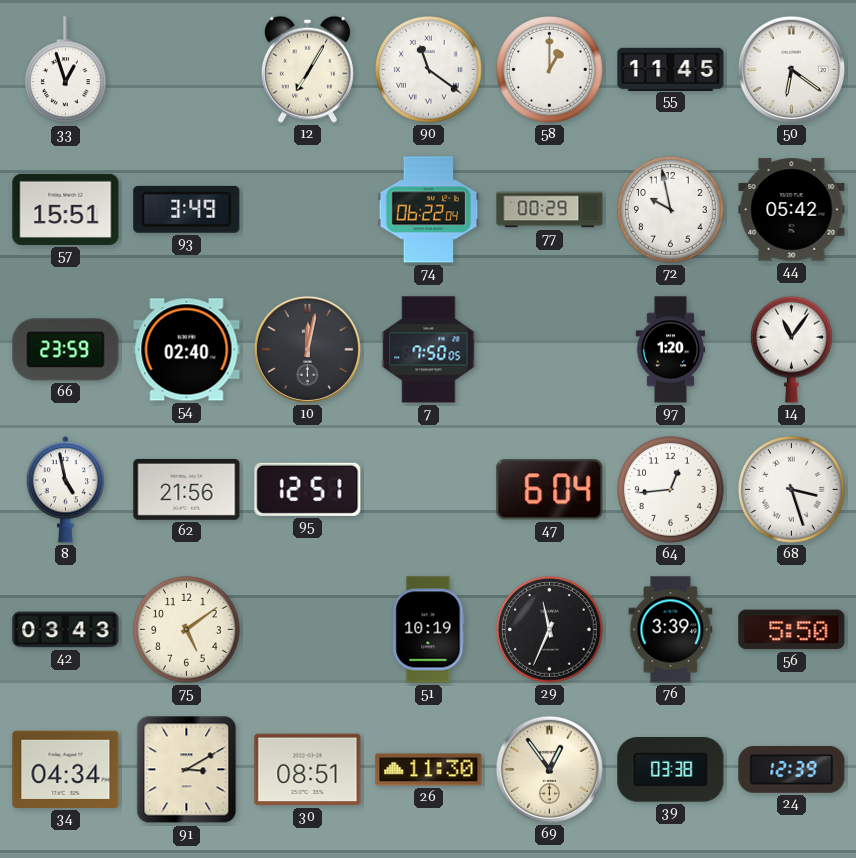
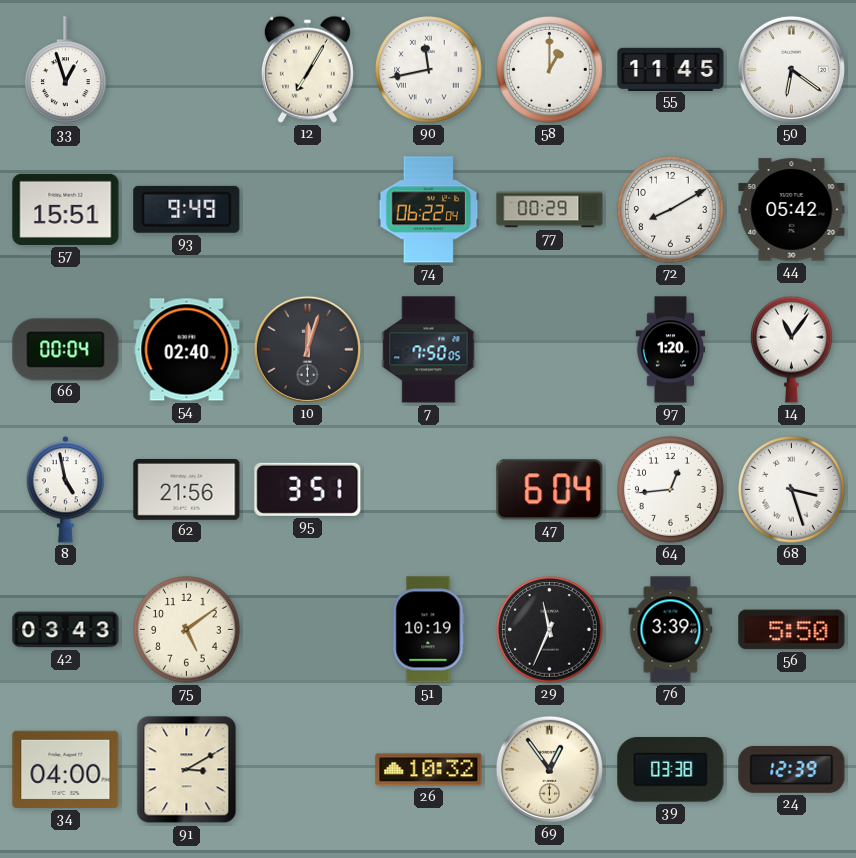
90: 11:21 -> 11:43 (429, 70)
93: 3:49 -> 9:49 (187, 209)
72: 9:58 -> 8:10 (671, 210)
66: 23:59 -> 00:04 (66, 350)
10: 12:02 -> 12:03 (307, 349)
95: 12:51 -> 3:51 (308, 489)
34: 04:34 -> 04:00 (66, 769)
30: 08:51 -> none (308, 770)
26: 11:30 -> 10:32 (429, 770)
